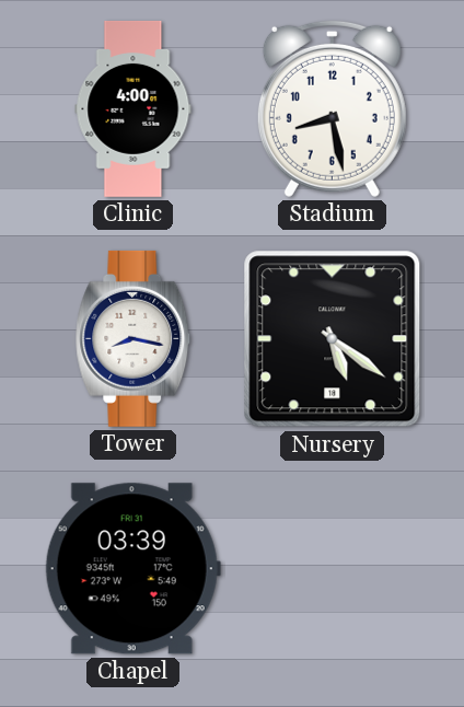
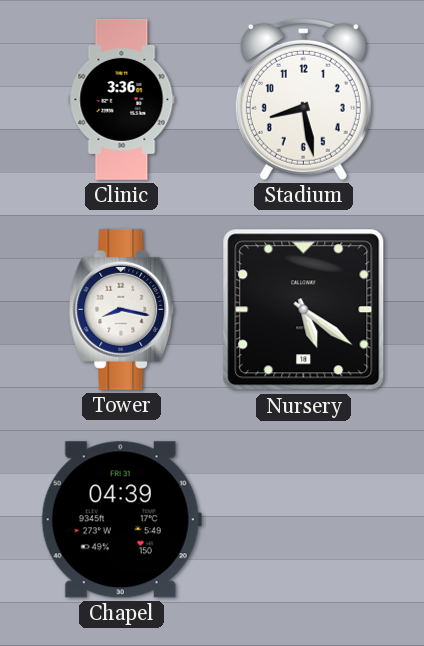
Clinic: 4:00 -> 3:36 (122, 99)
Chapel: 03:39 -> 04:39 (121, 520)
